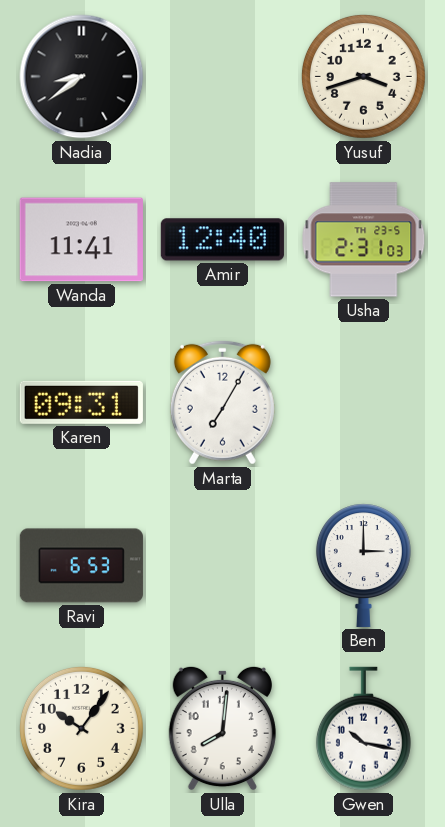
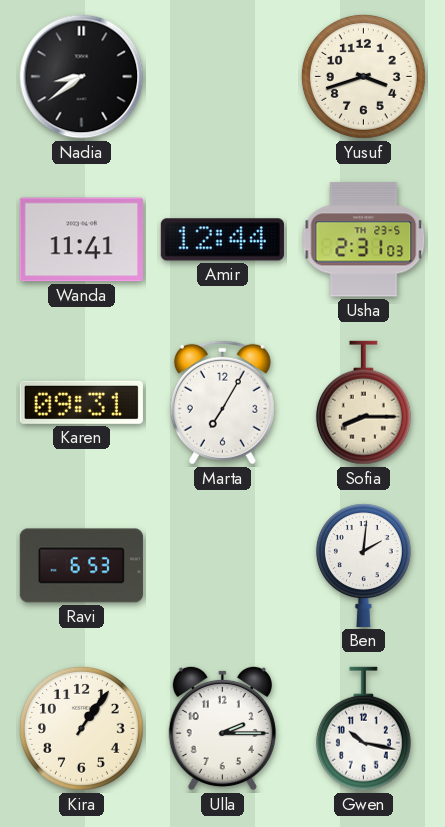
Amir: 12:40 -> 12:44 (222, 240)
Sofia: none -> 8:15 (363, 403)
Ben: 3:00 -> 2:01 (363, 565)
Kira: 10:06 -> 1:06 (81, 728)
Ulla: 8:01 -> 2:15 (222, 728)
